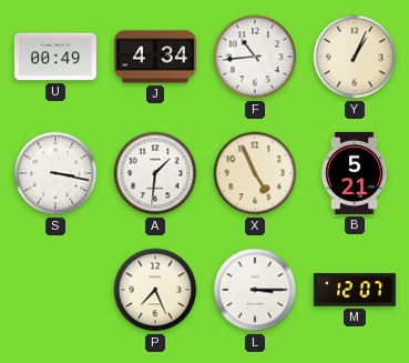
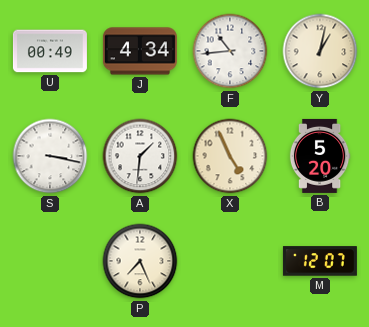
Y: 1:04 -> 1:02 (320, 51)
B: 5:21 -> 5:20 (320, 156)
L: 3:15 -> none (255, 290)
